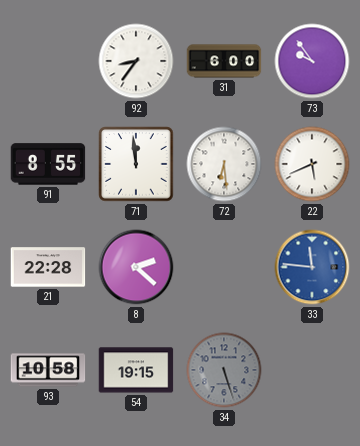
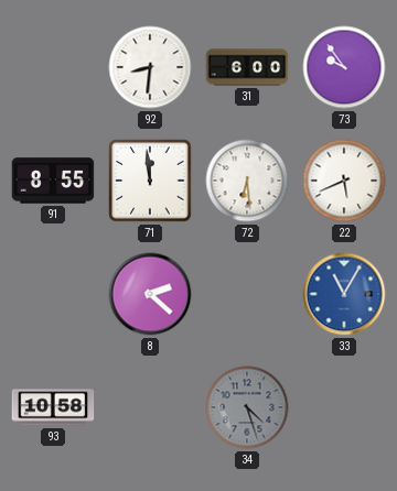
92: 8:36 -> 8:31 (150, 67)
21: 22:28 -> none (48, 267)
33: 11:46 -> 11:05 (344, 294)
54: 19:15 -> none (136, 370)
34: 5:27 -> 4:27 (247, 407)
